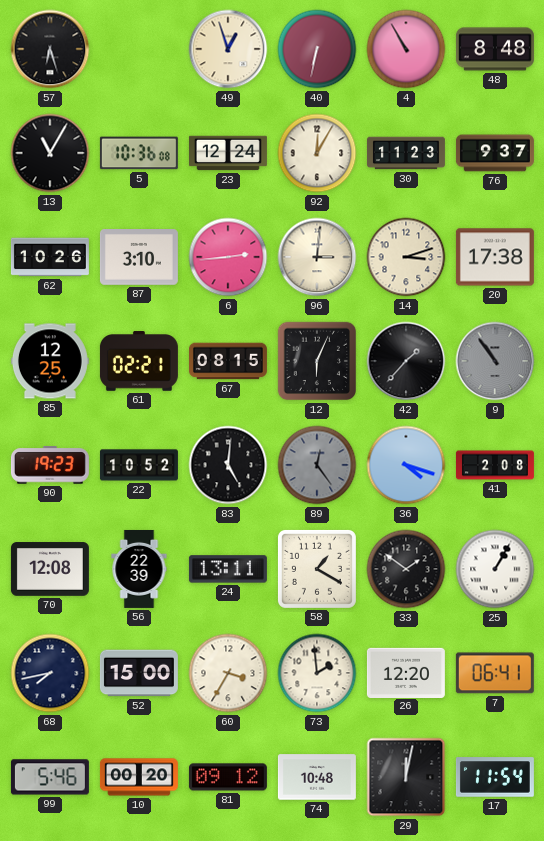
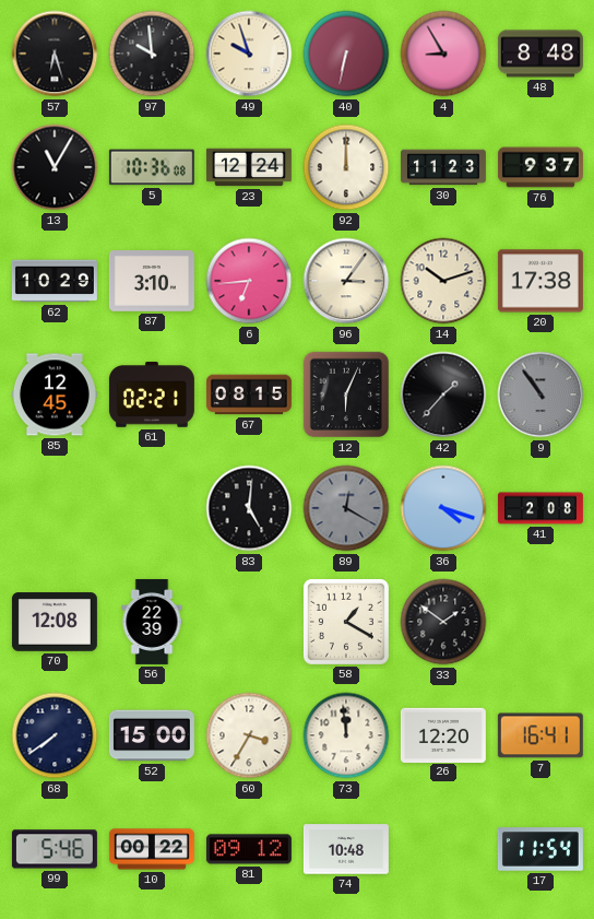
97: none -> 9:59 (152, 54)
49: 12:57 -> 9:57 (249, 54)
4: 10:55 -> 8:55 (443, 54)
92: 12:05 -> 12:00 (346, 167)
62: 10:26 -> 10:29 (55, 281)
6: 2:44 -> 6:44 (249, 281)
96: 3:01 -> 3:06 (346, 281)
14: 3:12 -> 10:12 (443, 281)
85: 12:25 -> 12:45 (55, 394)
90: 19:23 -> none (50, 465)
22: 10:52 -> none (139, 465)
89: 12:24 -> 12:20 (346, 508)
24: 13:11 -> none (228, 569)
25: 1:05 -> none (495, 569)
68: 7:43 -> 7:39 (55, 735)
73: 1:59 -> 11:59 (346, 735)
7: 06:41 -> 16:41 (540, 735)
10: 00:20 -> 00:22 (152, 849)
29: 12:02 -> none (406, 777)
